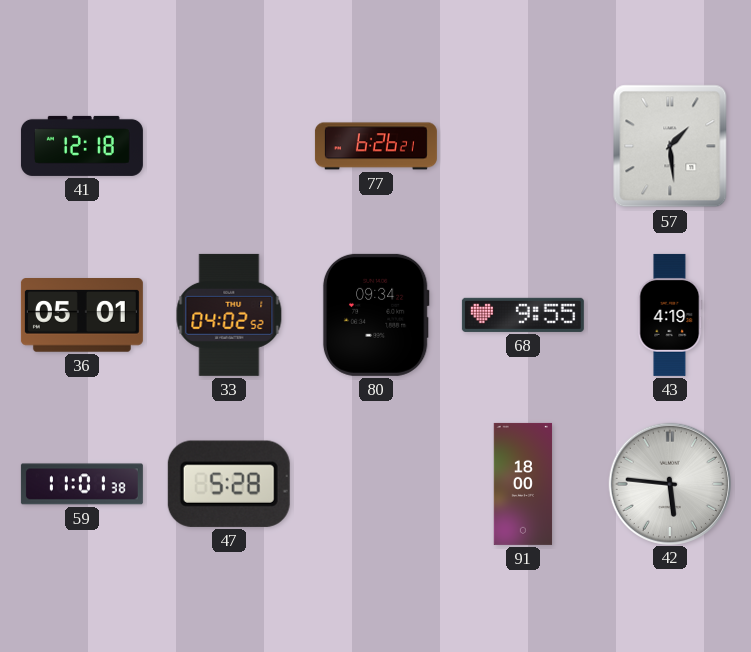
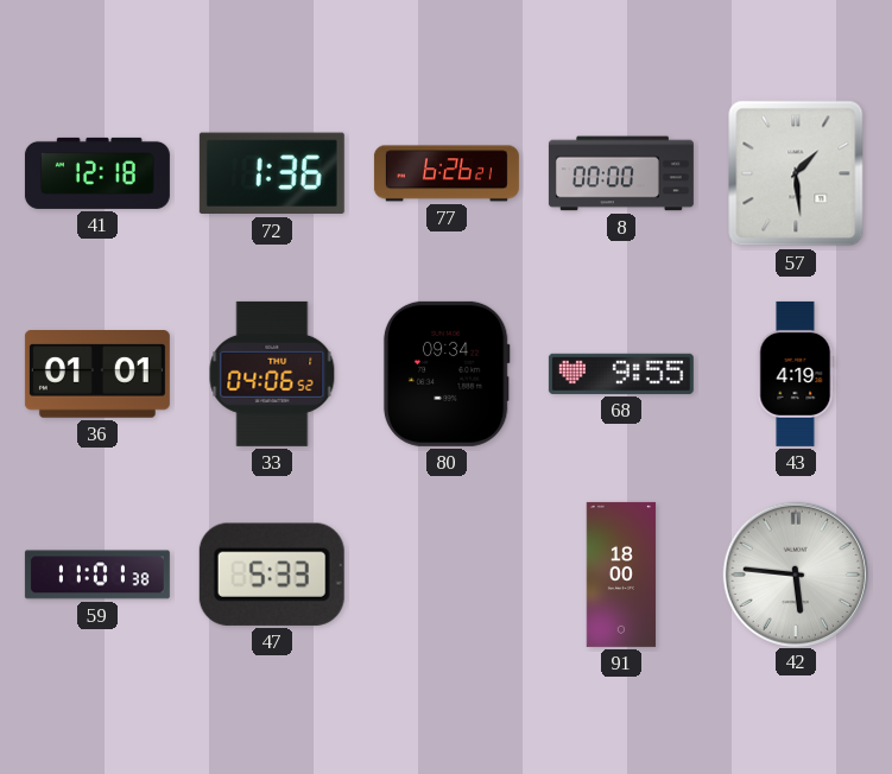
72: none -> 1:36 (272, 173)
8: none -> 00:00 (621, 173)
36: 05:01 -> 01:01 (97, 375)
33: 04:02 -> 04:06 (272, 374)
47: 5:28 -> 5:33 (272, 575)
